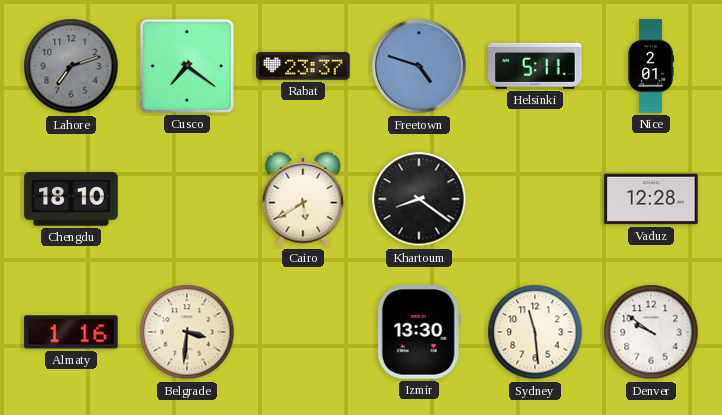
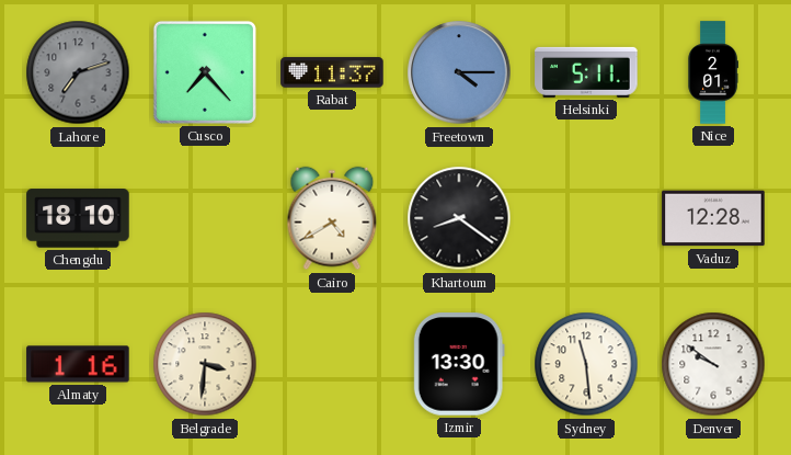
Cusco: 7:21 -> 7:23 (205, 72)
Rabat: 23:37 -> 11:37 (332, 72)
Freetown: 4:48 -> 4:15 (459, 72)
Cairo: 5:40 -> 4:40 (332, 218)
